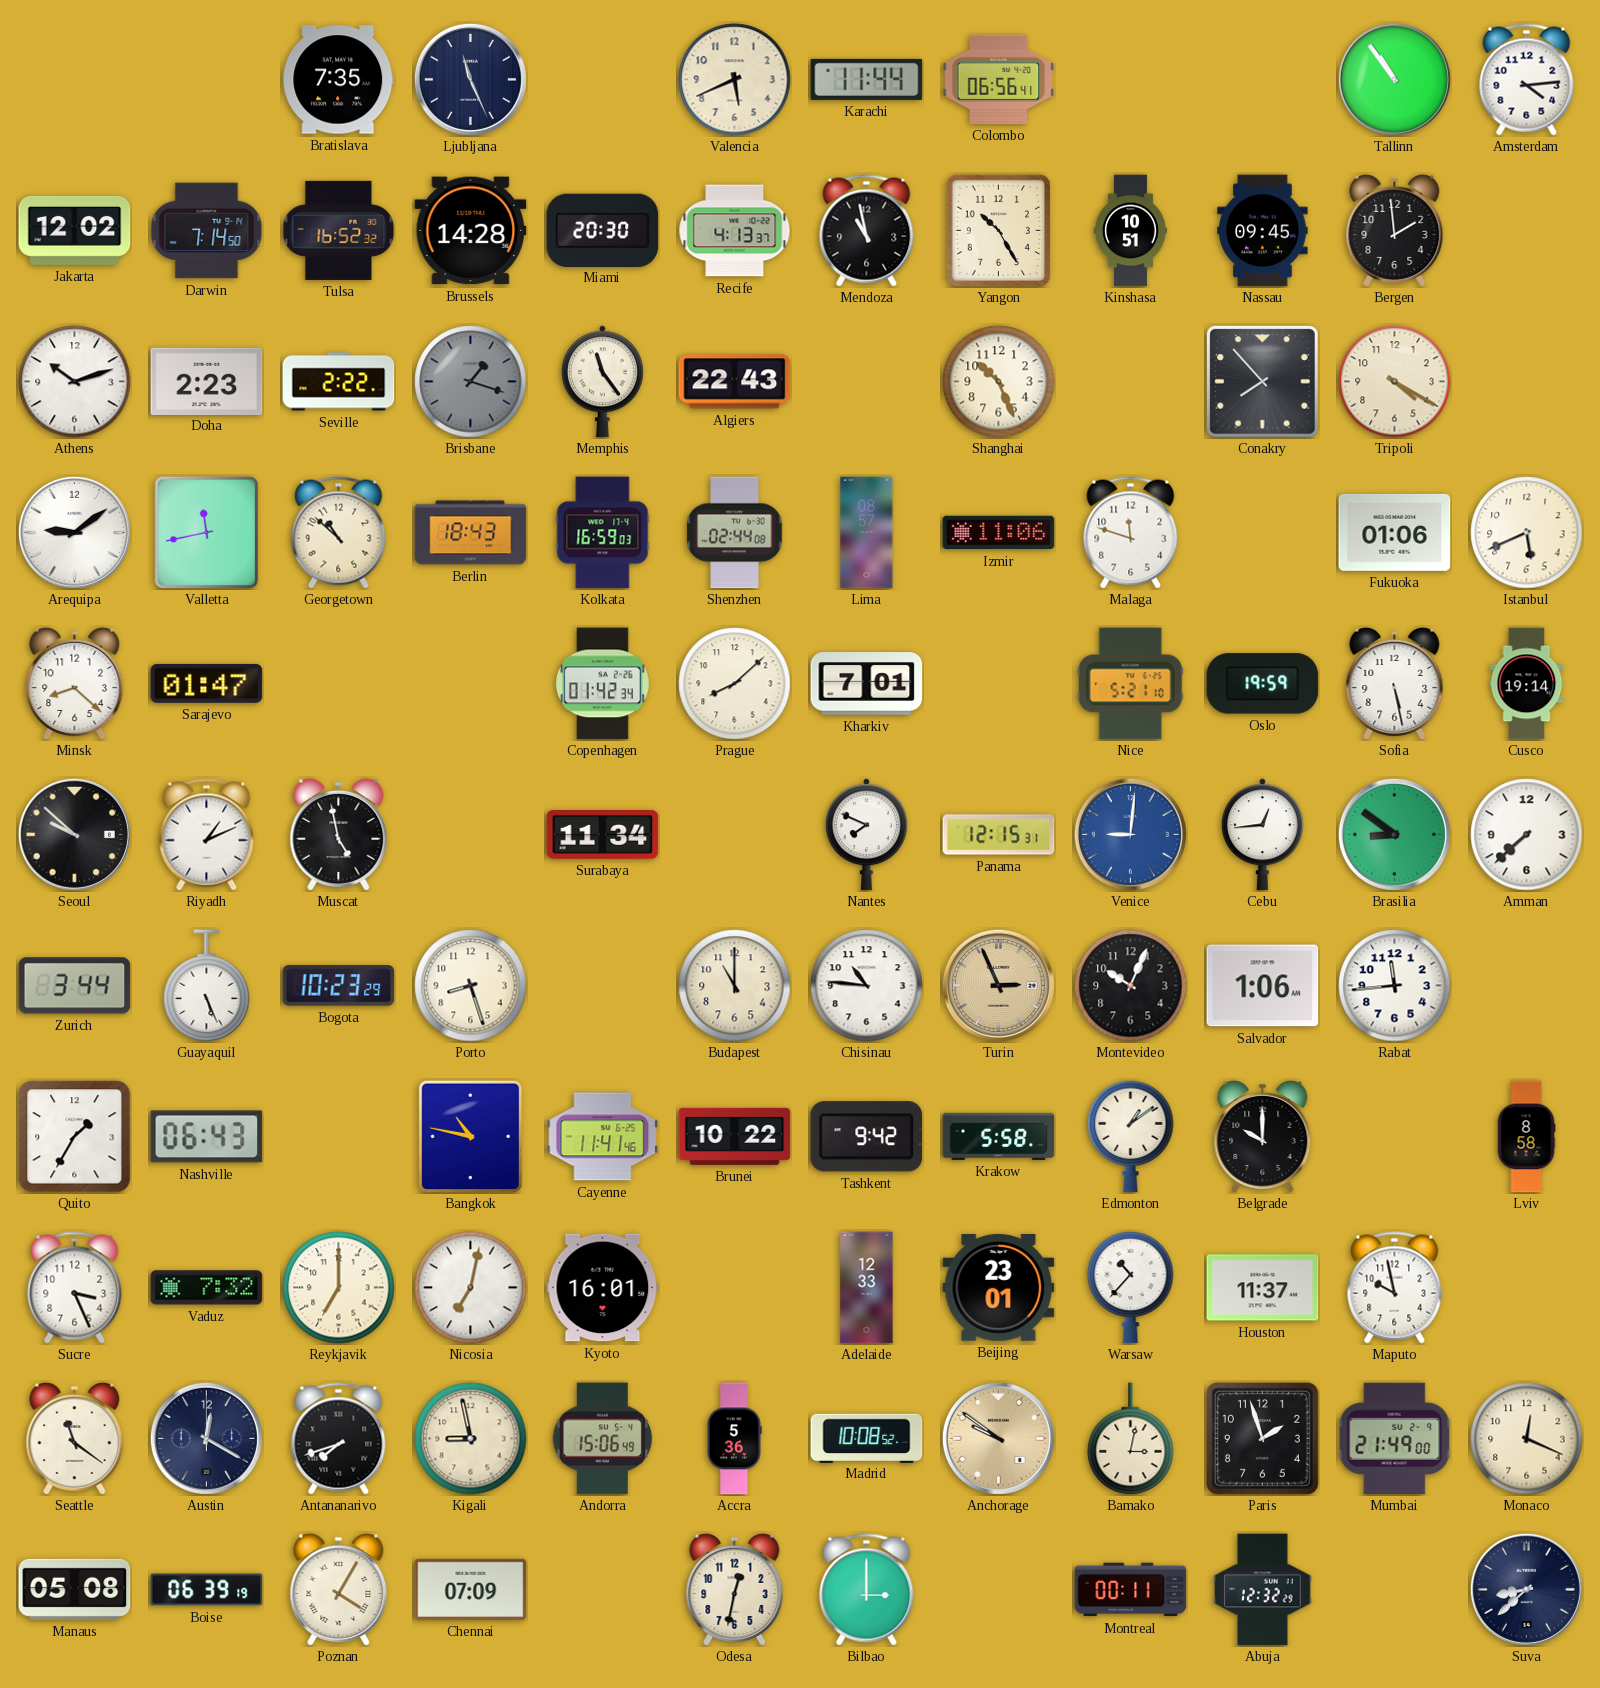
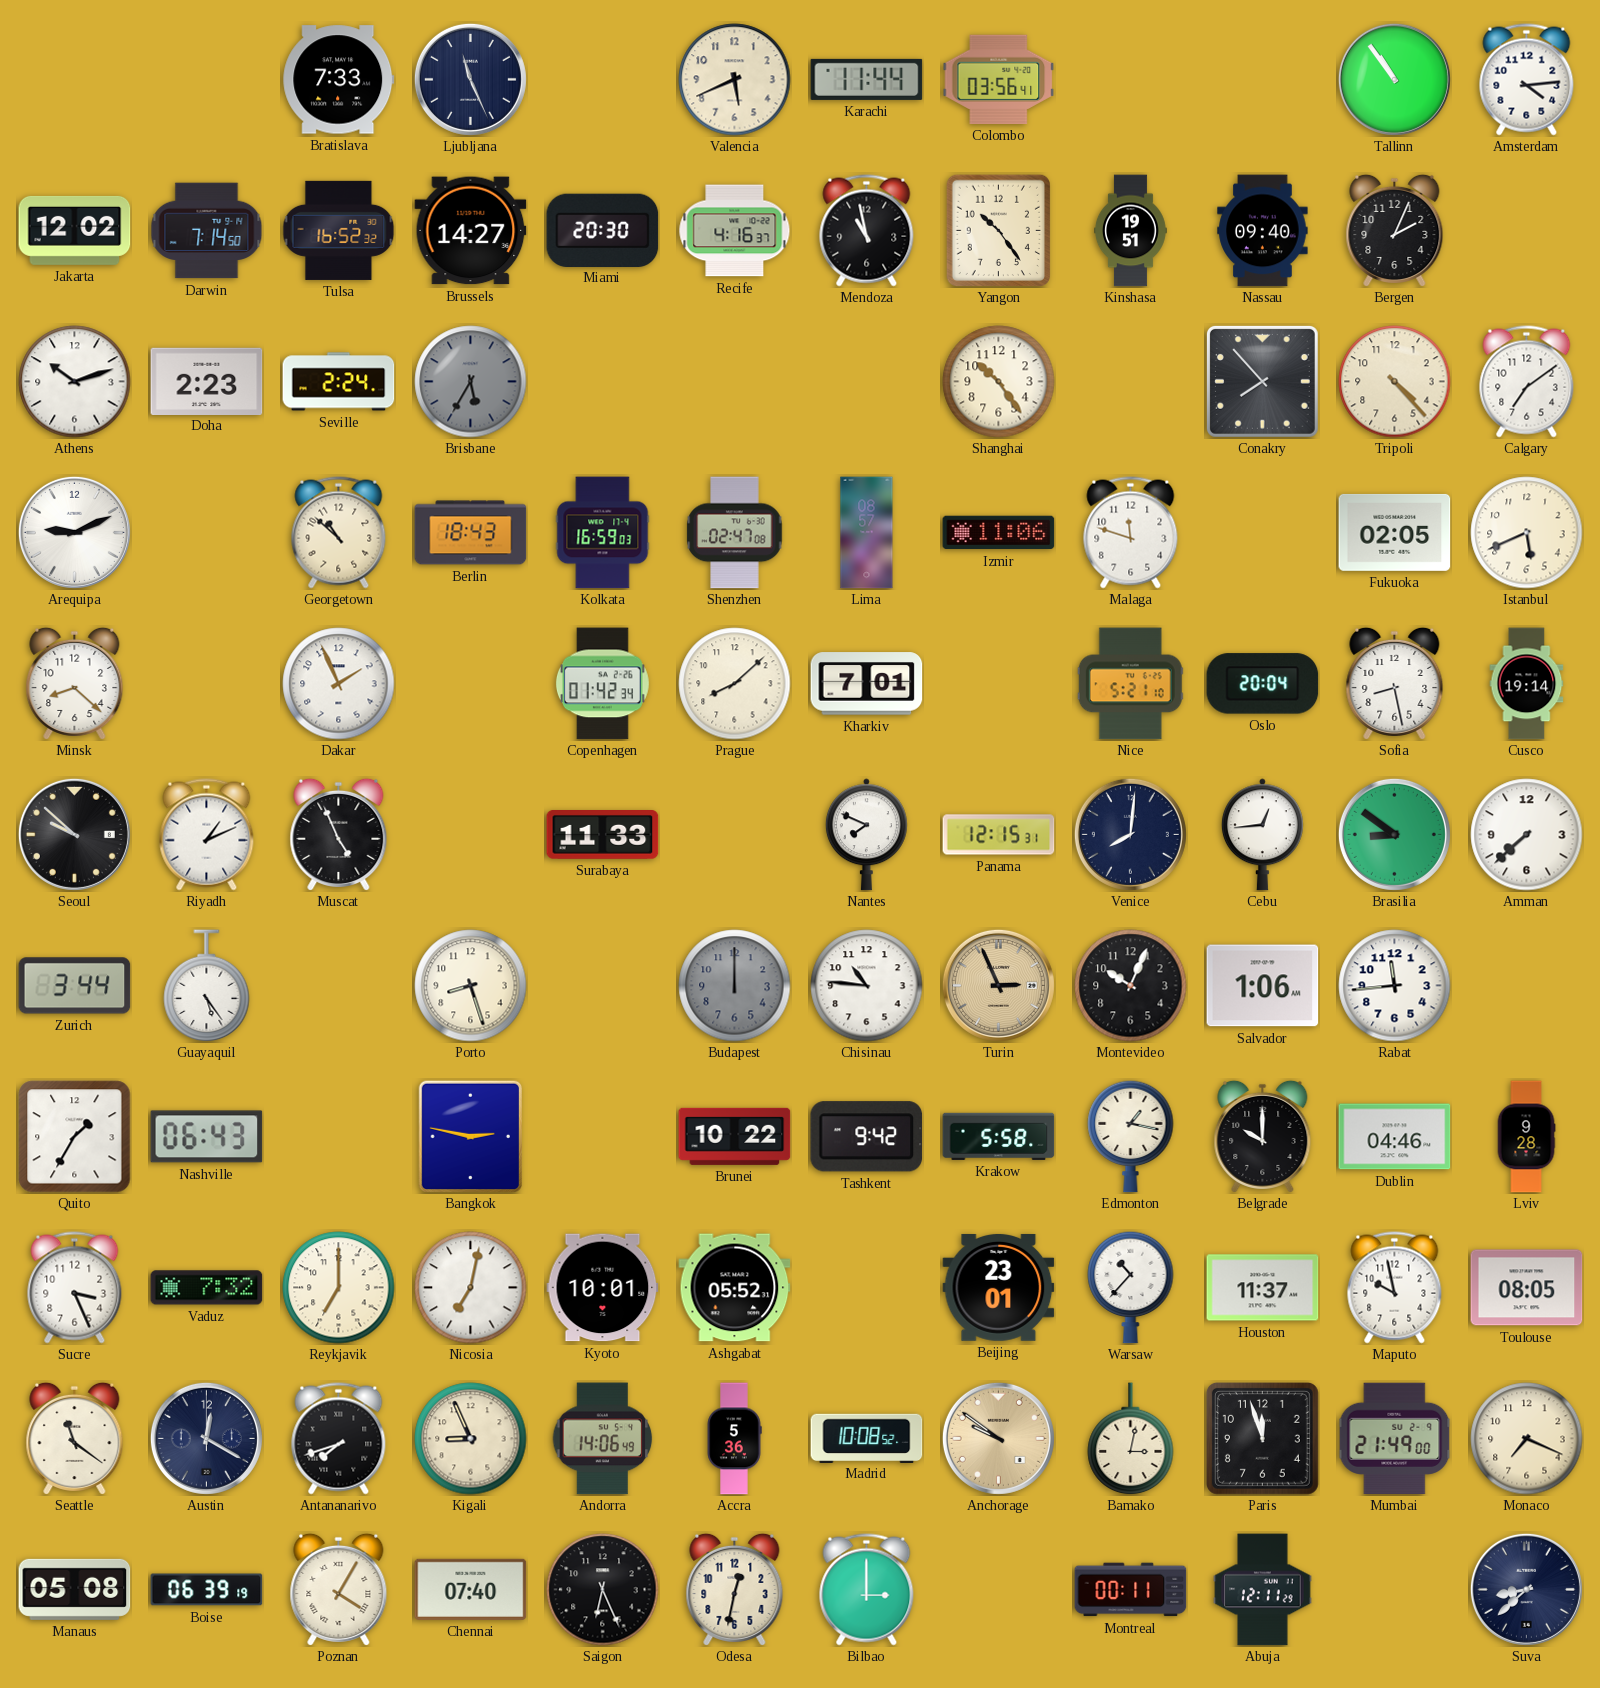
Bratislava: 7:35 -> 7:33 (339, 80)
Colombo: 06:56 -> 03:56 (999, 79)
Brussels: 14:28 -> 14:27 (471, 231)
Recife: 4:13 -> 4:16 (735, 231)
Yangon: 10:25 -> 10:24 (998, 230)
Kinshasa: 10:51 -> 19:51 (1131, 231)
Nassau: 09:45 -> 09:40 (1263, 231)
Bergen: 1:59 -> 2:04 (1395, 230)
Seville: 2:22 -> 2:24 (339, 382)
Brisbane: 1:18 -> 5:35 (471, 382)
Memphis: 11:24 -> none (602, 382)
Algiers: 22:43 -> none (735, 382)
Shanghai: 10:26 -> 10:24 (999, 382)
Tripoli: 4:20 -> 4:23 (1395, 382)
Calgary: none -> 7:09 (1527, 382)
Arequipa: 9:09 -> 9:11 (74, 532)
Valletta: 11:43 -> none (206, 532)
Shenzhen: 02:44 -> 02:47 (735, 533)
Fukuoka: 01:06 -> 02:05 (1395, 532)
Sarajevo: 01:47 -> none (207, 683)
Dakar: none -> 1:56 (339, 684)
Oslo: 19:59 -> 20:04 (1263, 684)
Sofia: 5:28 -> 8:28 (1395, 683)
Muscat: 4:58 -> 4:56 (339, 834)
Surabaya: 11:34 -> 11:33 (603, 835)
Venice: 9:01 -> 8:01 (1130, 834)
Venice dial: blue -> navy (1130, 834)
Guayaquil: 5:26 -> 5:24 (207, 986)
Bogota: 10:23 -> none (339, 986)
Budapest: 11:00 -> 12:00 (735, 986)
Budapest dial: cream -> grey (735, 986)
Bangkok: 10:47 -> 2:47 (470, 1136)
Cayenne: 11:41 -> none (603, 1137)
Edmonton: 1:09 -> 1:17 (1131, 1136)
Dublin: none -> 04:46 (1395, 1137)
Lviv: 8:58 -> 9:28 (1526, 1137)
Kyoto: 16:01 -> 10:01 (603, 1288)
Ashgabat: none -> 05:52 (735, 1288)
Adelaide: 12:33 -> none (867, 1288)
Toulouse: none -> 08:05 (1527, 1288)
Kigali: 8:58 -> 8:56 (471, 1439)
Andorra: 15:06 -> 14:06 (603, 1439)
Paris: 1:57 -> 11:57 (1262, 1438)
Monaco: 12:19 -> 7:19 (1527, 1439)
Chennai: 07:09 -> 07:40 (471, 1589)
Saigon: none -> 6:26 (603, 1590)
Abuja: 12:32 -> 12:11 (1263, 1590)
